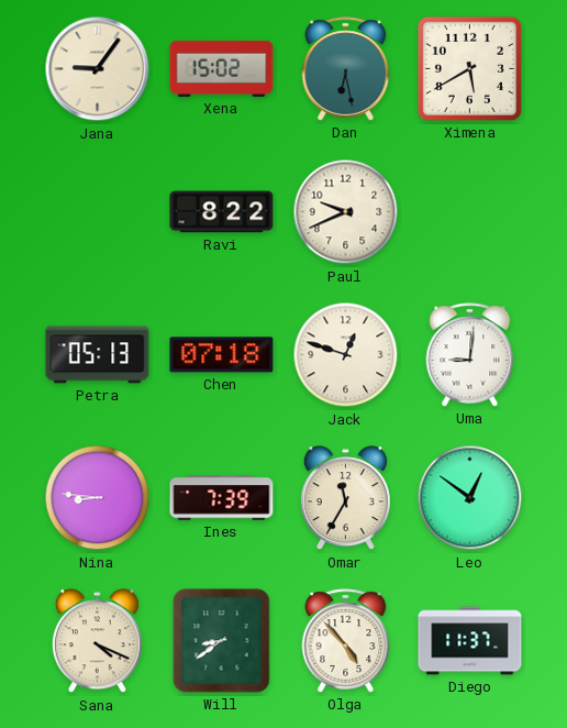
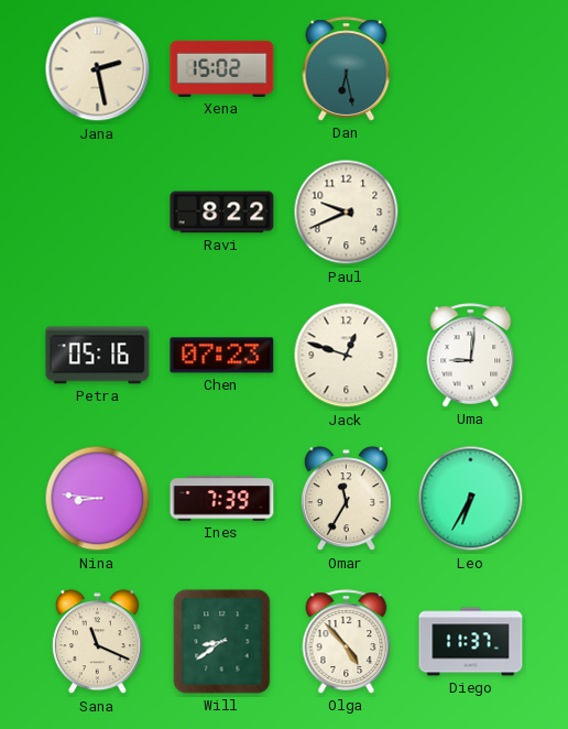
Jana: 9:06 -> 2:28 (98, 69)
Ximena: 5:40 -> none (469, 68)
Petra: 05:13 -> 05:16 (98, 356)
Chen: 07:18 -> 07:23 (222, 356)
Leo: 12:51 -> 6:35 (471, 499)
Sana: 4:19 -> 11:19 (97, 642)
